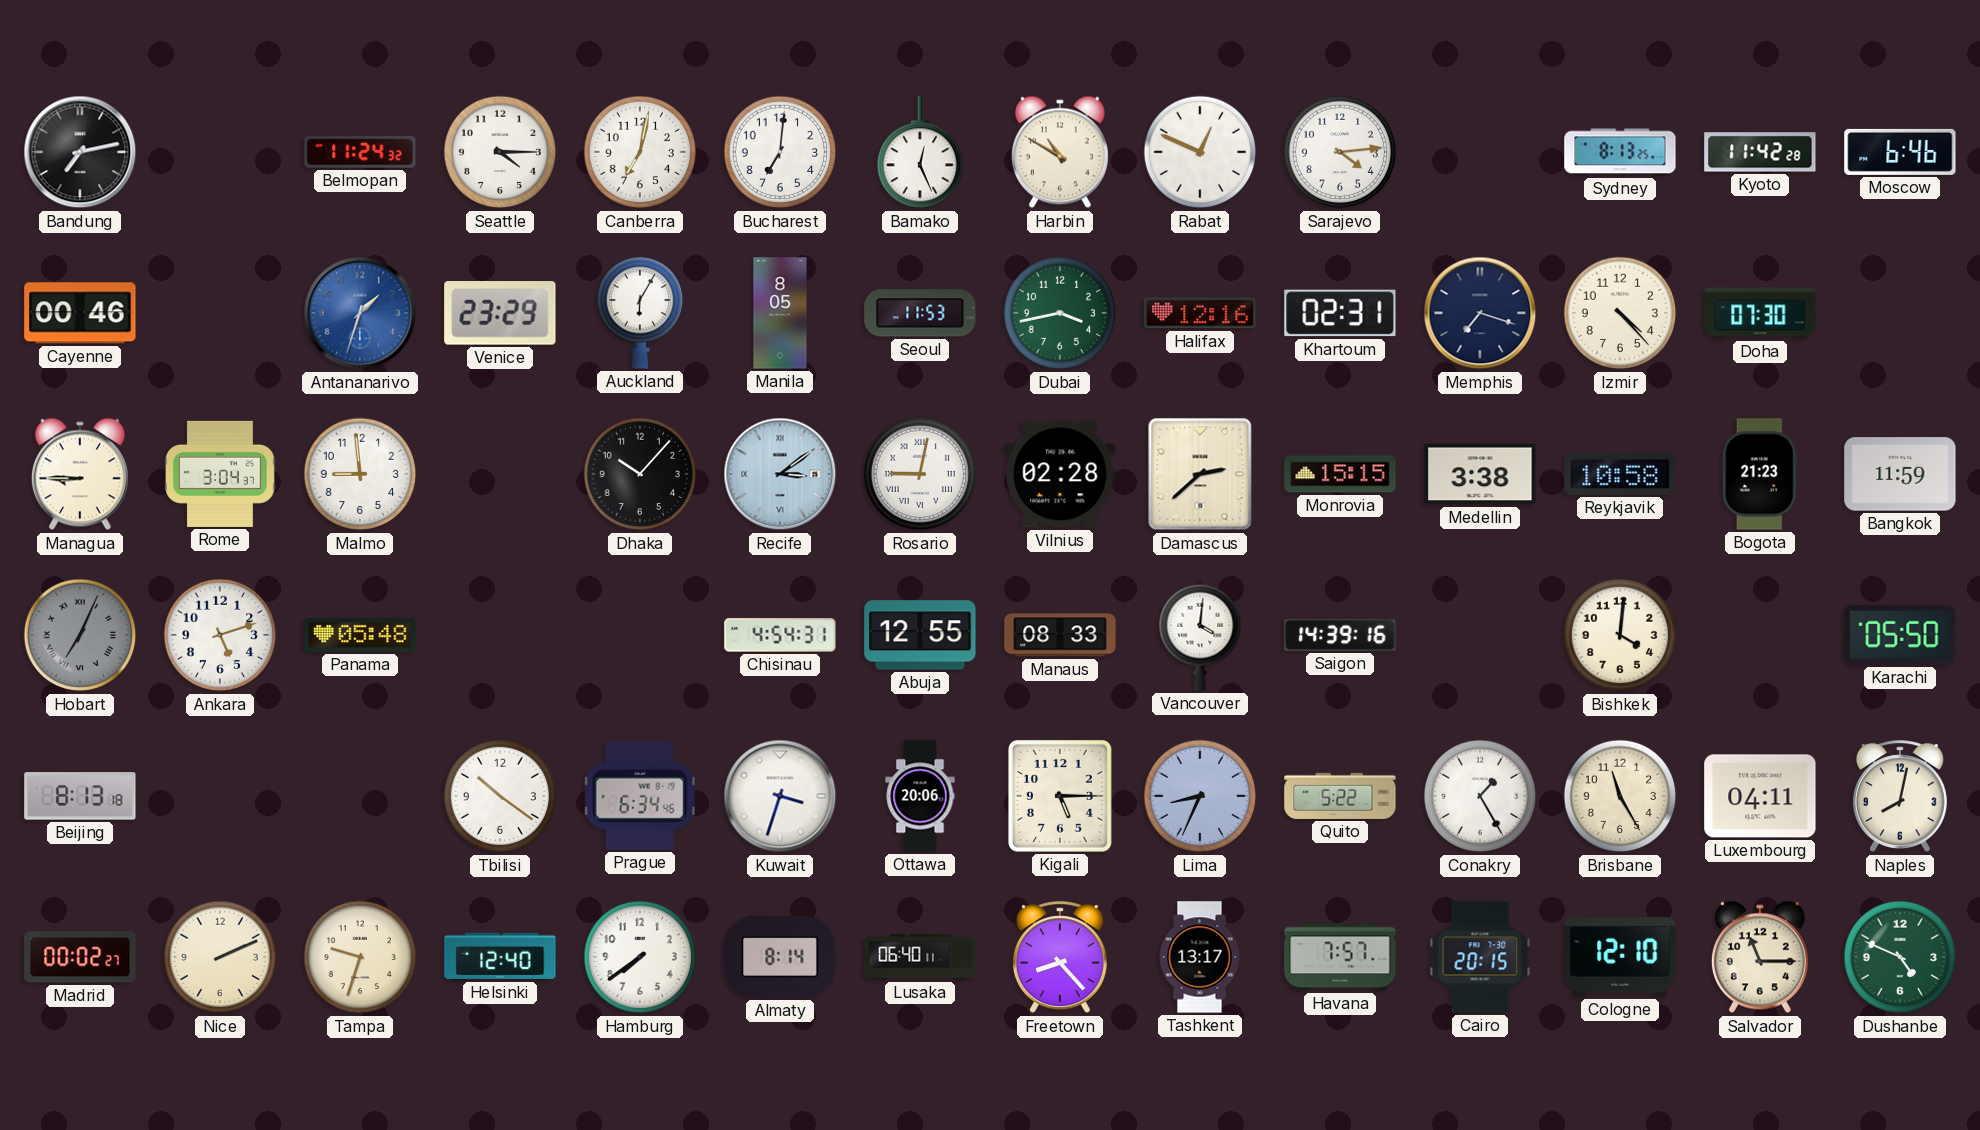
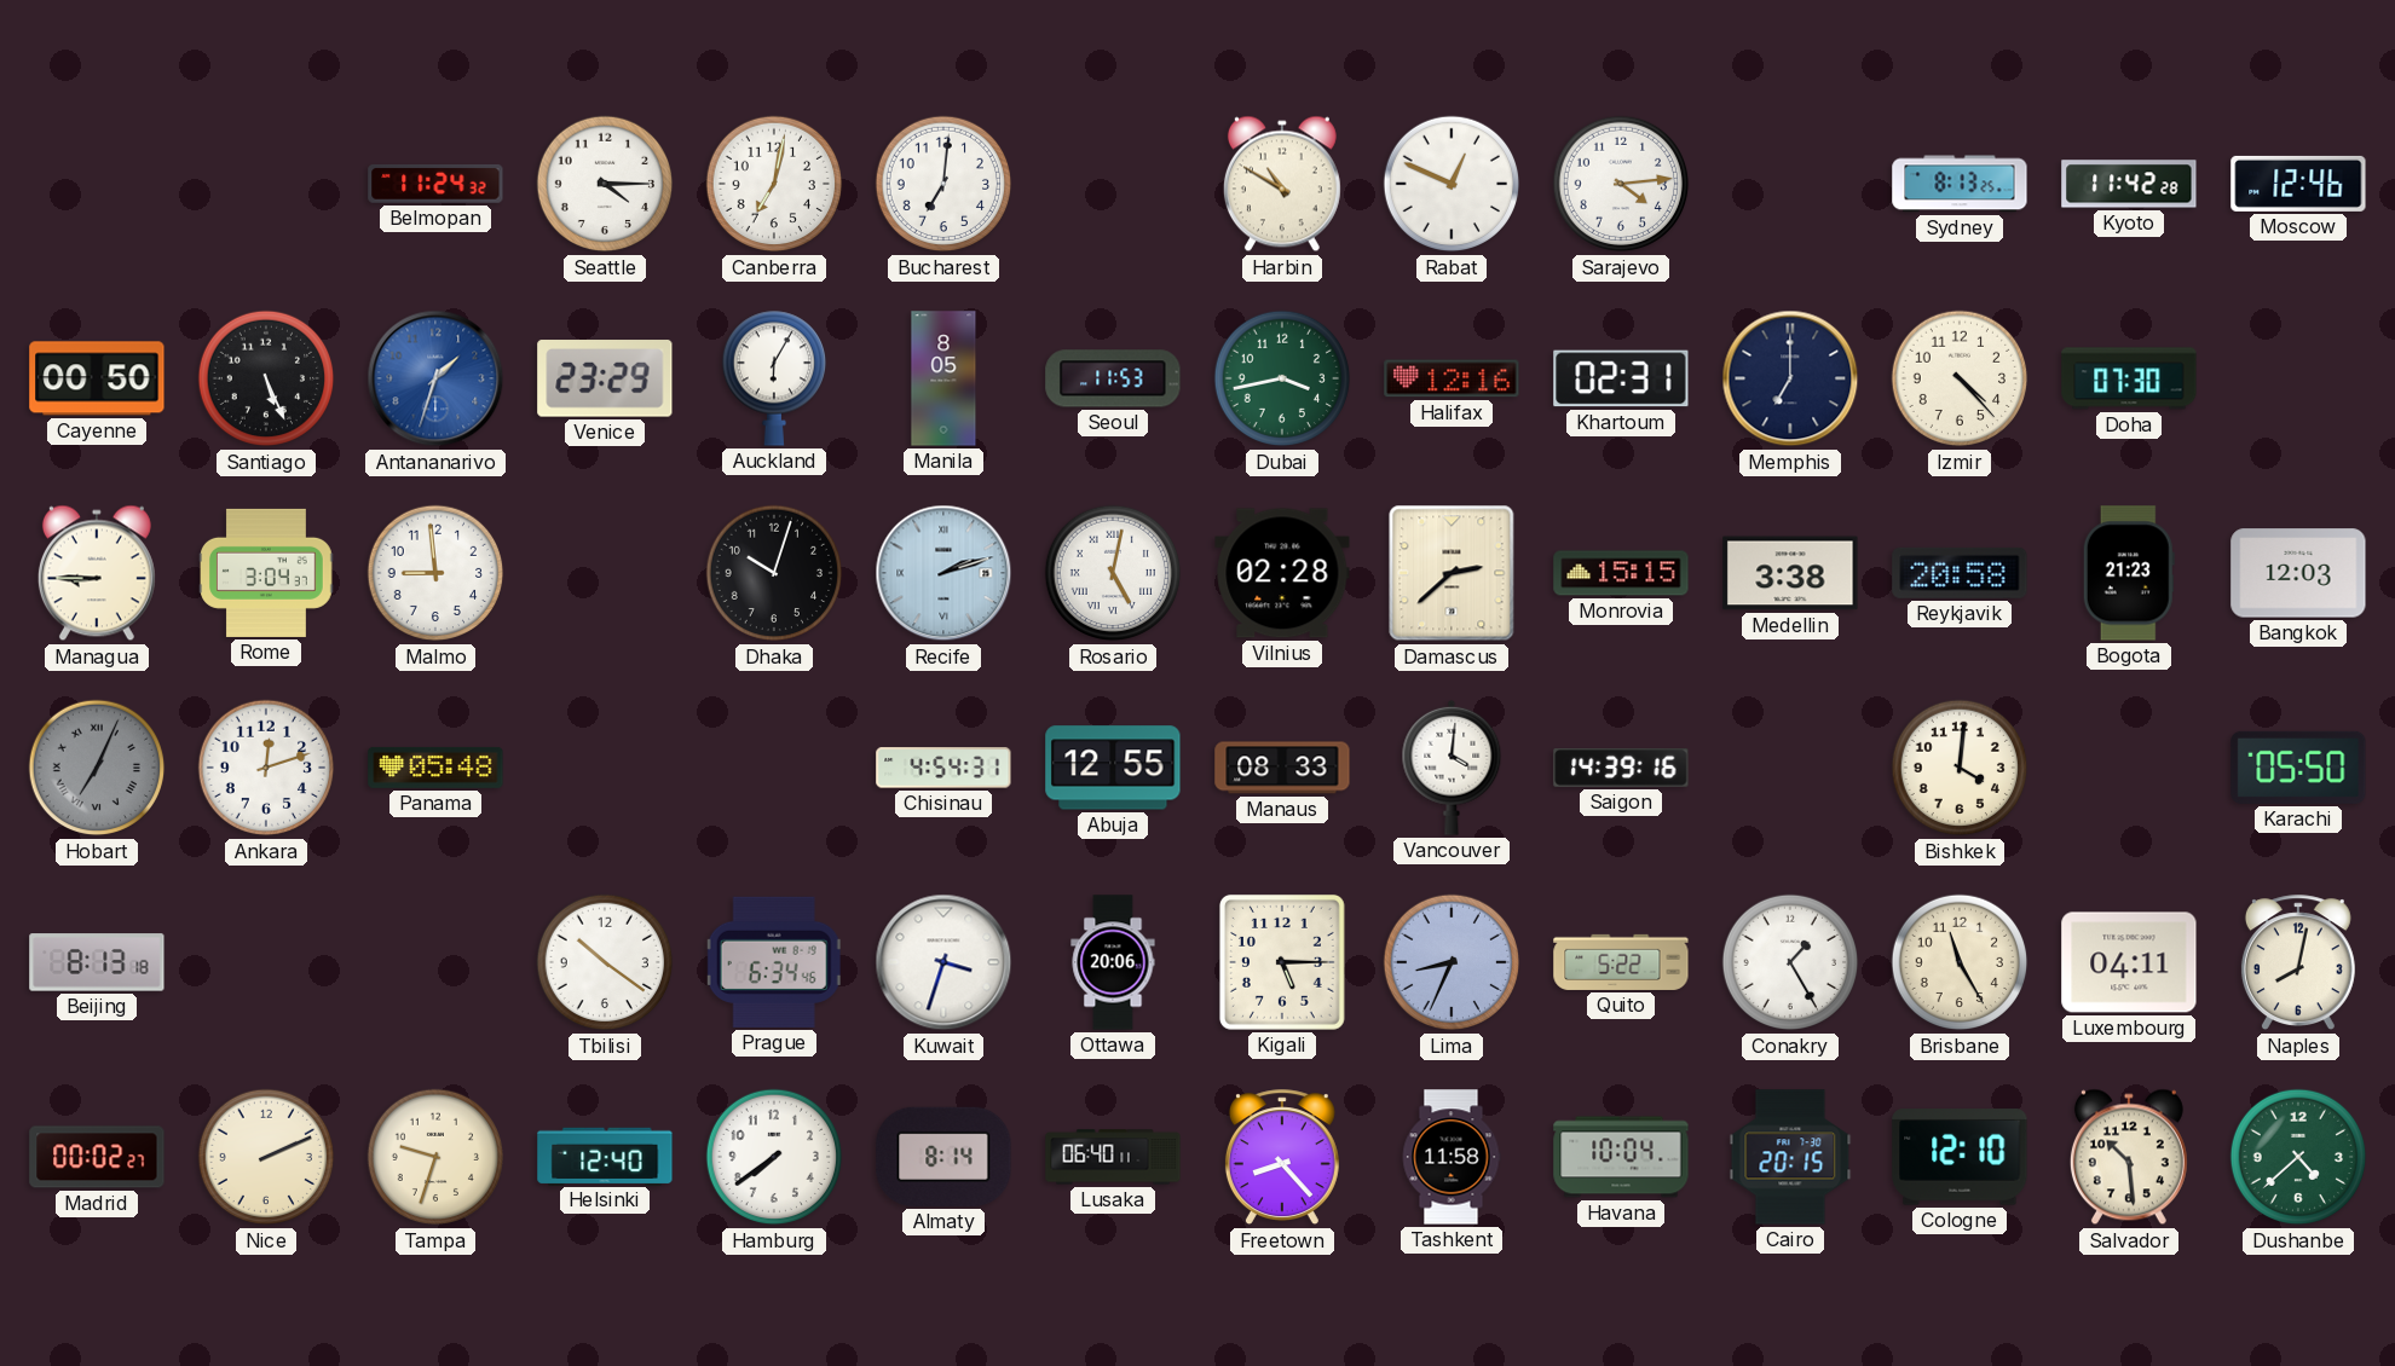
Bandung: 7:13 -> none (80, 152)
Bamako: 12:26 -> none (919, 153)
Moscow: 6:46 -> 12:46 (2298, 184)
Cayenne: 00:46 -> 00:50 (97, 378)
Santiago: none -> 5:26 (266, 378)
Memphis: 7:18 -> 7:00 (1790, 378)
Dhaka: 10:07 -> 10:03 (774, 573)
Recife: 3:09 -> 2:12 (943, 573)
Rosario: 9:02 -> 5:02 (1113, 573)
Reykjavik: 10:58 -> 20:58 (1960, 573)
Bangkok: 11:59 -> 12:03 (2298, 573)
Ankara: 5:12 -> 12:12 (266, 768)
Tashkent: 13:17 -> 11:58 (1452, 1157)
Havana: 7:57 -> 10:04 (1621, 1157)
Salvador: 11:15 -> 10:29 (2129, 1157)
Dushanbe: 4:49 -> 4:38 (2298, 1157)
